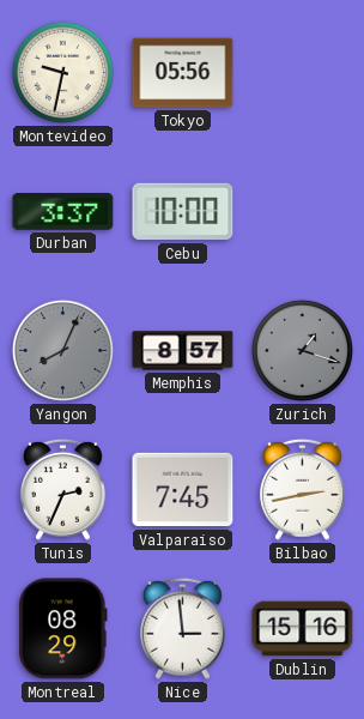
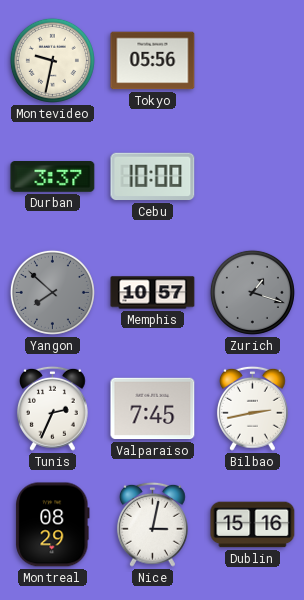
Yangon: 8:04 -> 7:52 (52, 292)
Memphis: 8:57 -> 10:57 (153, 293)
Nice: 2:59 -> 3:02 (152, 524)
